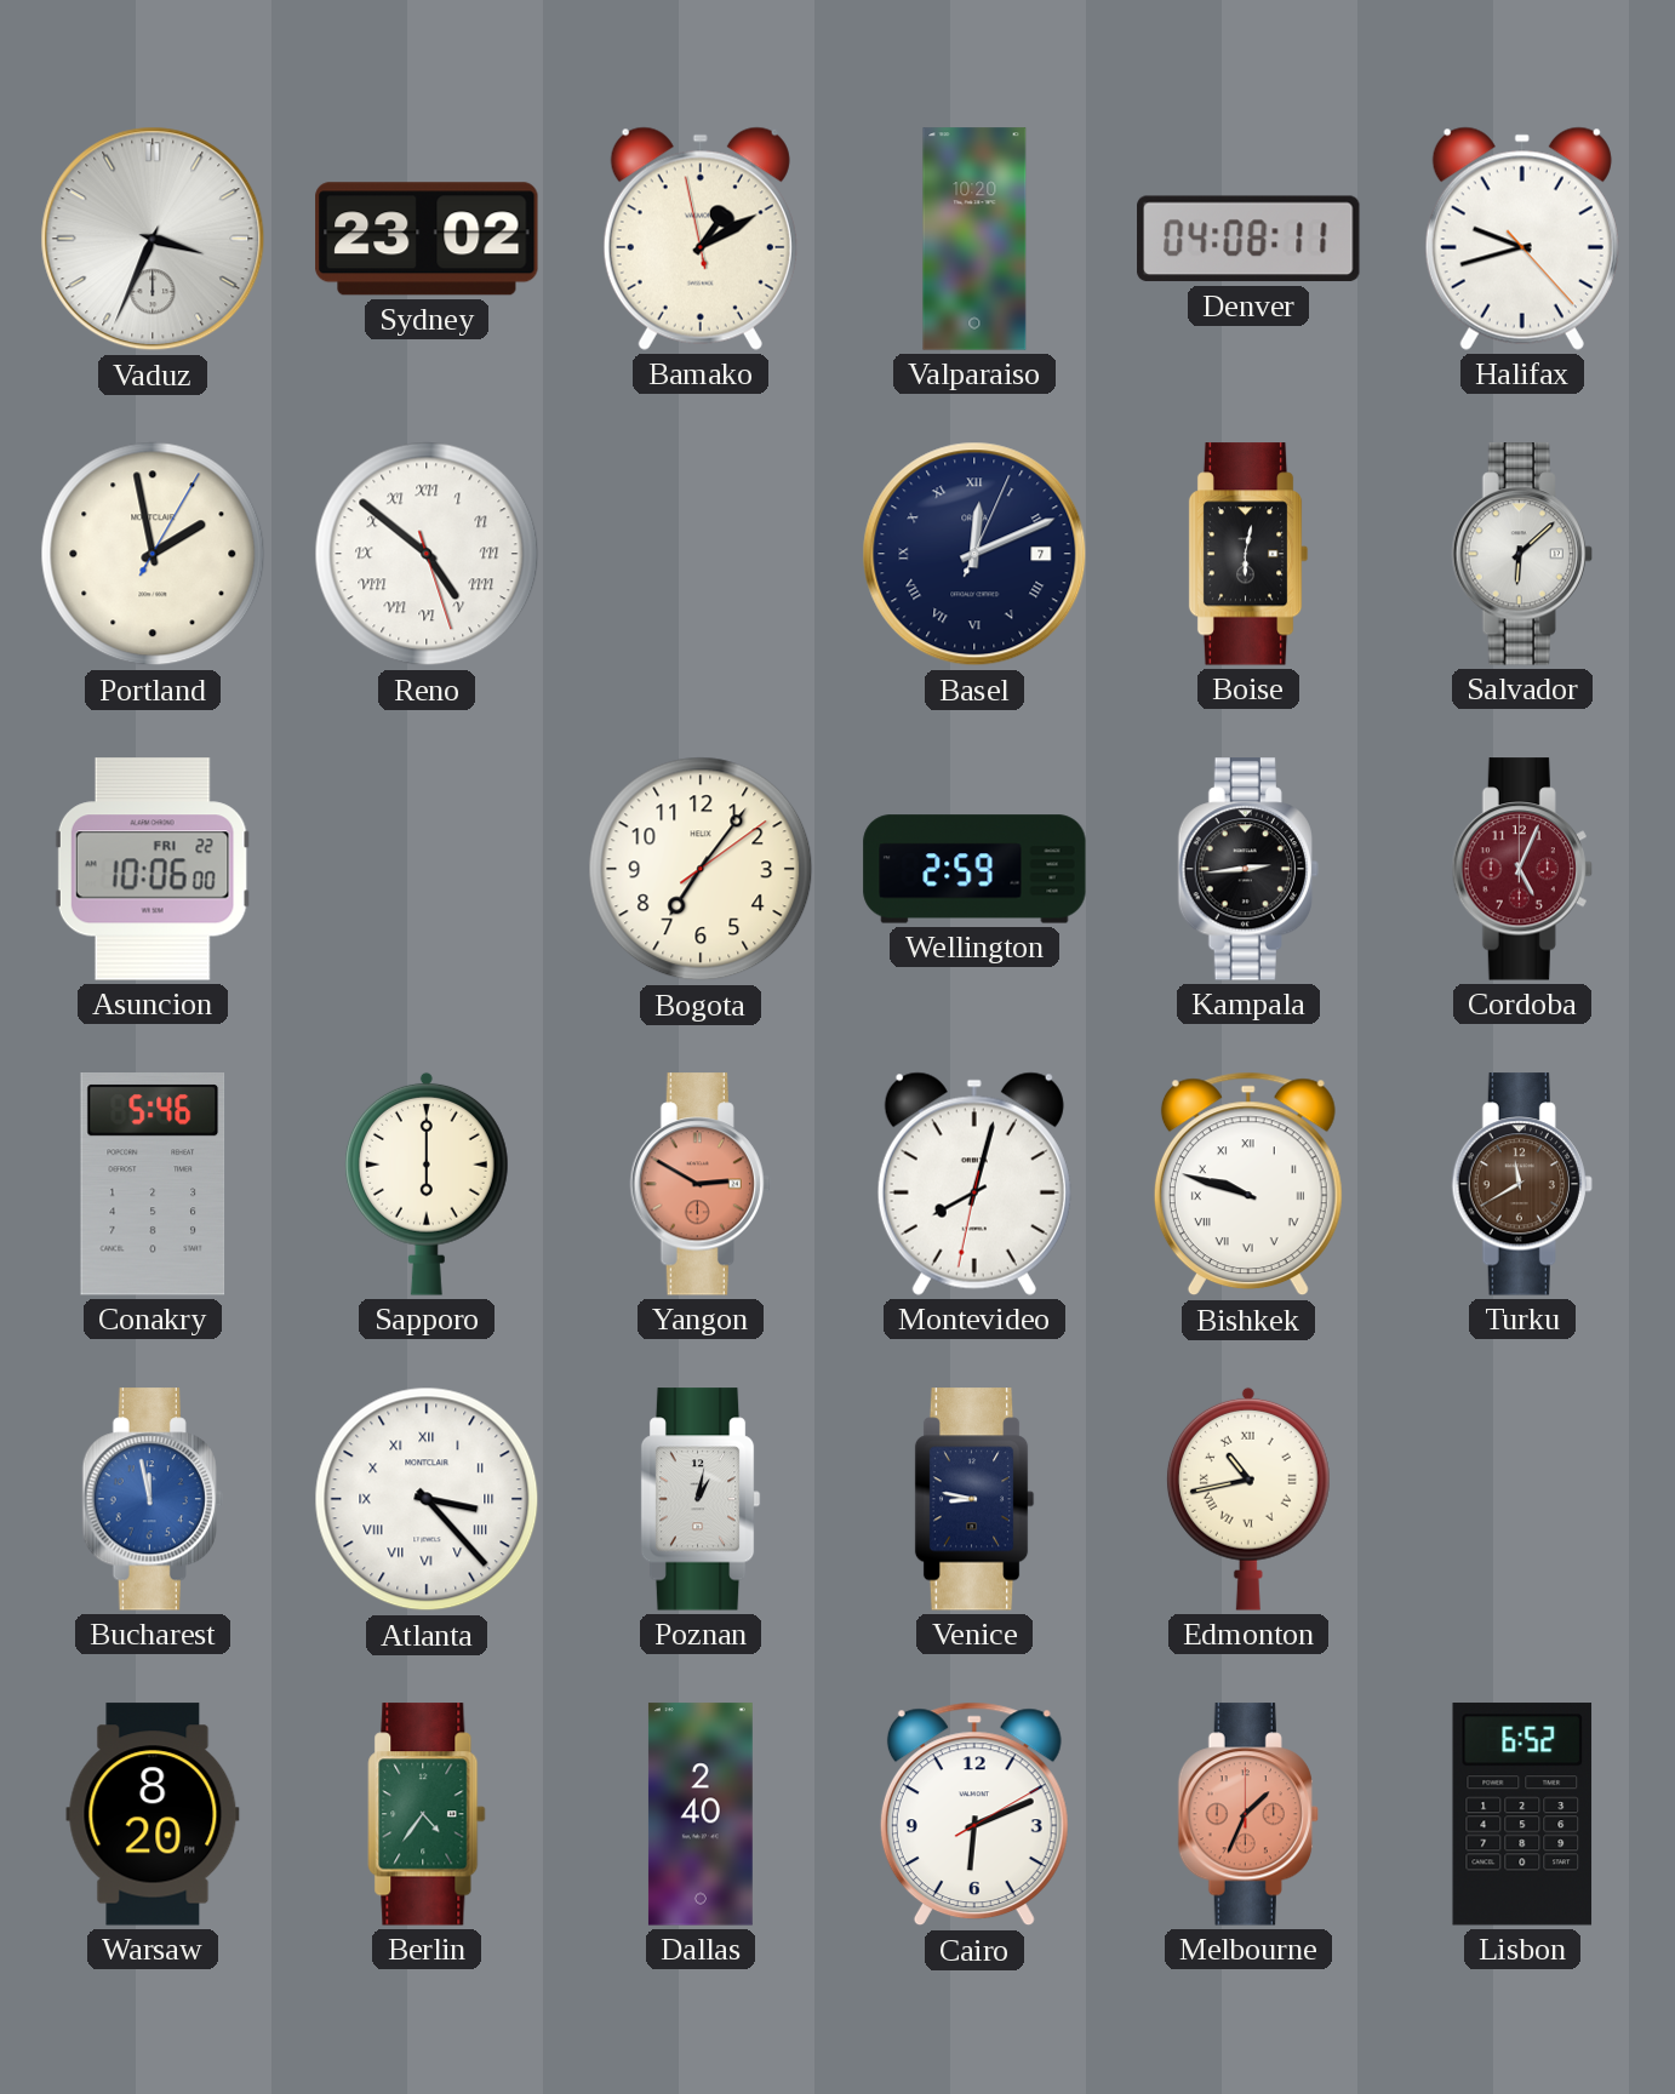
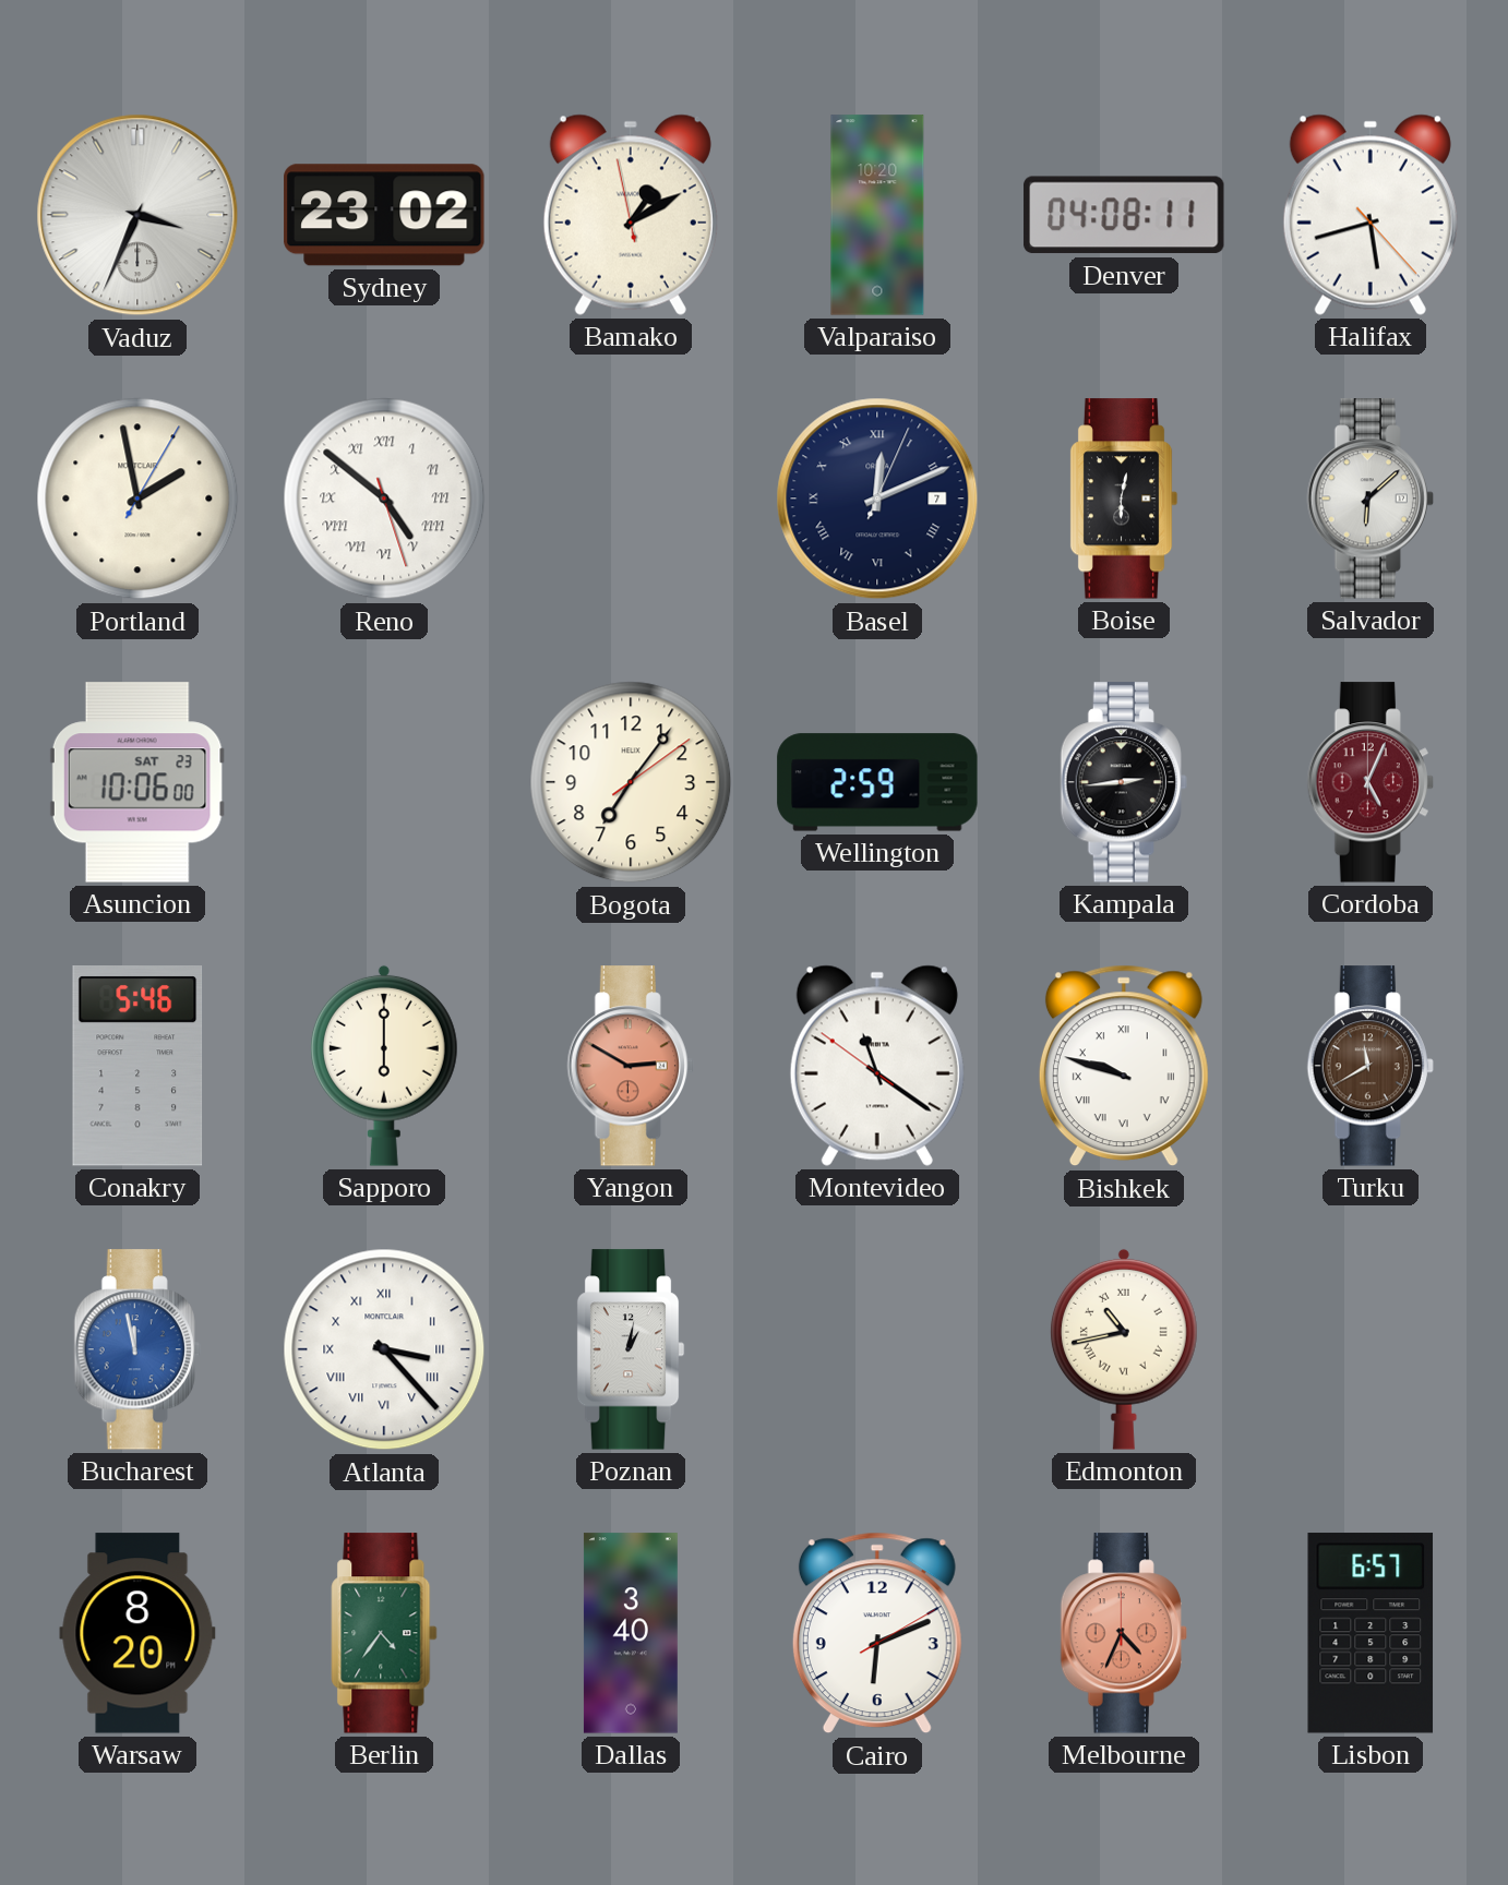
Halifax: 9:42 -> 5:42 (1371, 215)
Asuncion date: FRI 22 -> SAT 23 (137, 782)
Montevideo: 8:02 -> 11:20 (877, 1066)
Venice: 8:47 -> none (974, 1499)
Dallas: 2:40 -> 3:40 (631, 1633)
Melbourne: 1:34 -> 4:34 (1124, 1633)
Lisbon: 6:52 -> 6:57 (1371, 1633)
